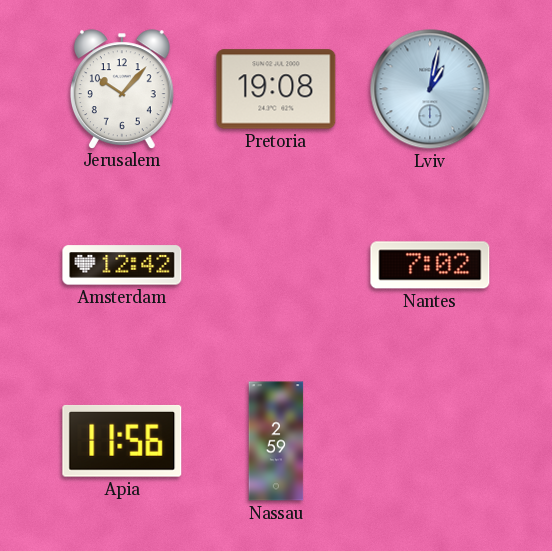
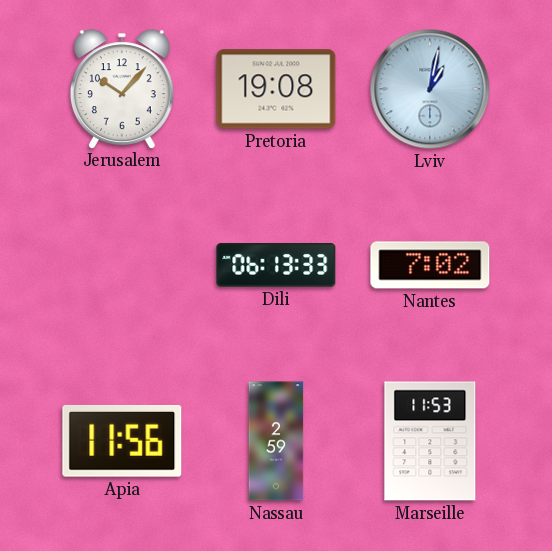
Amsterdam: 12:42 -> none (122, 265)
Dili: none -> 06:13 (276, 265)
Marseille: none -> 11:53 (430, 441)
